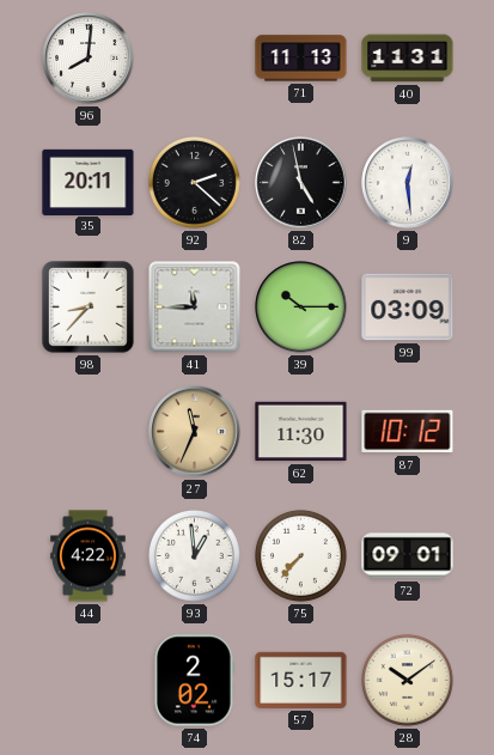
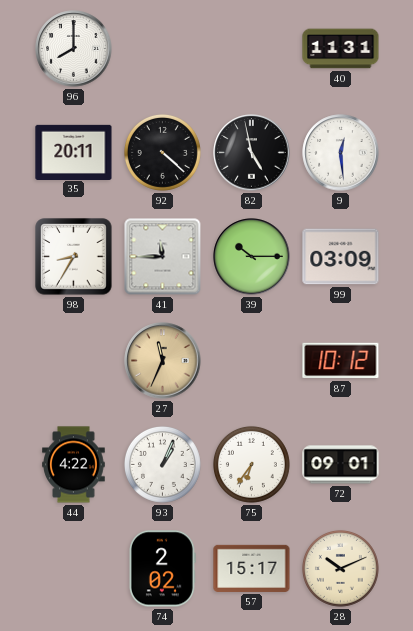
96: 8:01 -> 8:00 (74, 49)
71: 11:13 -> none (301, 59)
92: 2:22 -> 4:22 (162, 152)
98: 8:37 -> 8:35 (74, 257)
62: 11:30 -> none (301, 432)
93: 12:59 -> 1:04 (162, 464)
75: 7:37 -> 6:36 (251, 464)
28: 10:09 -> 10:11 (340, 568)
